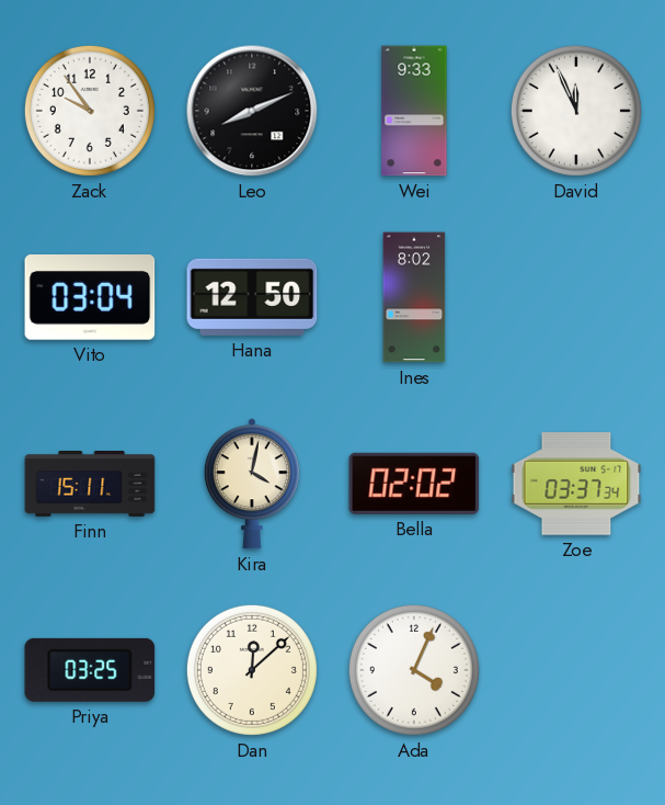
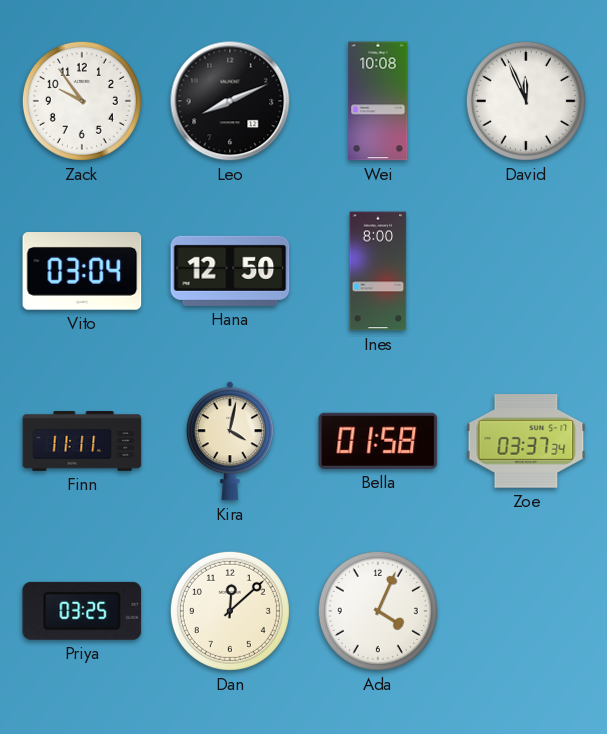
Wei: 9:33 -> 10:08 (378, 101)
Ines: 8:02 -> 8:00 (378, 271)
Finn: 15:11 -> 11:11 (82, 442)
Bella: 02:02 -> 01:58 (378, 441)
